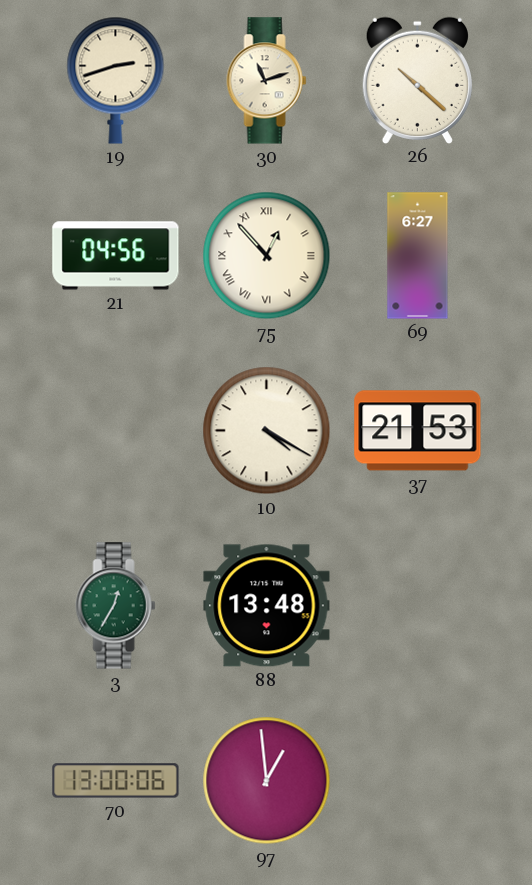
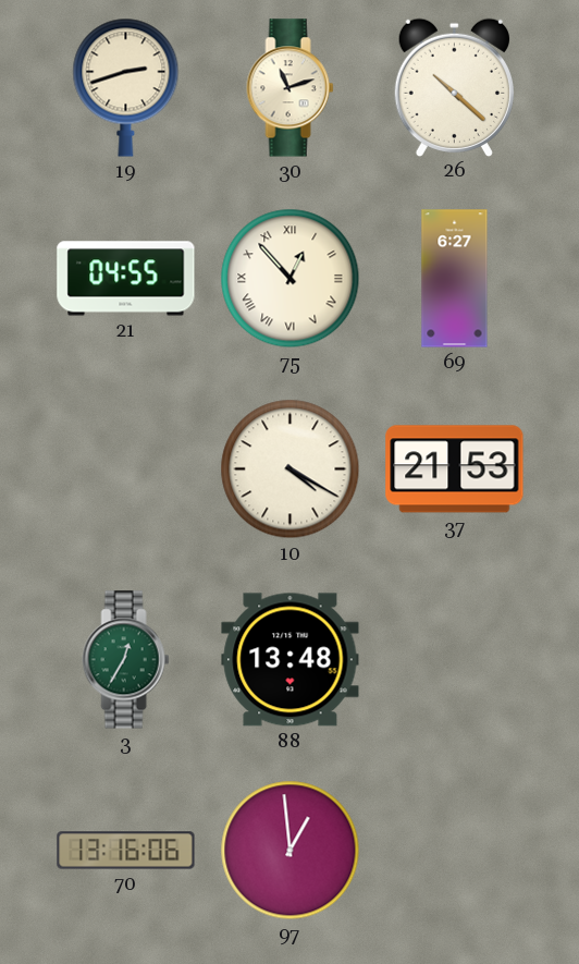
21: 04:56 -> 04:55 (126, 279)
70: 13:00 -> 13:16 (126, 851)
